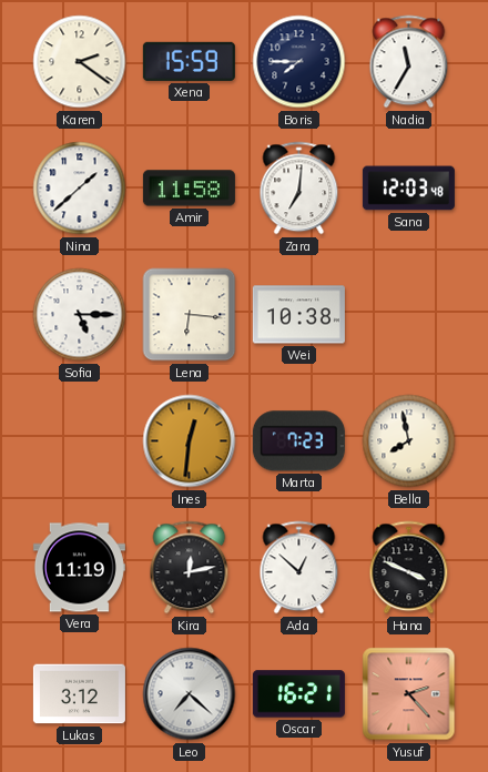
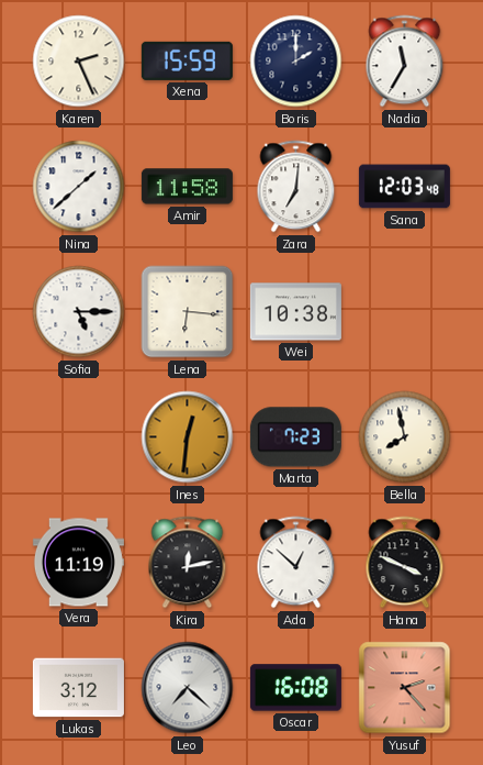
Karen: 2:21 -> 2:26 (79, 62)
Boris: 7:45 -> 2:00 (296, 62)
Oscar: 16:21 -> 16:08 (295, 688)
